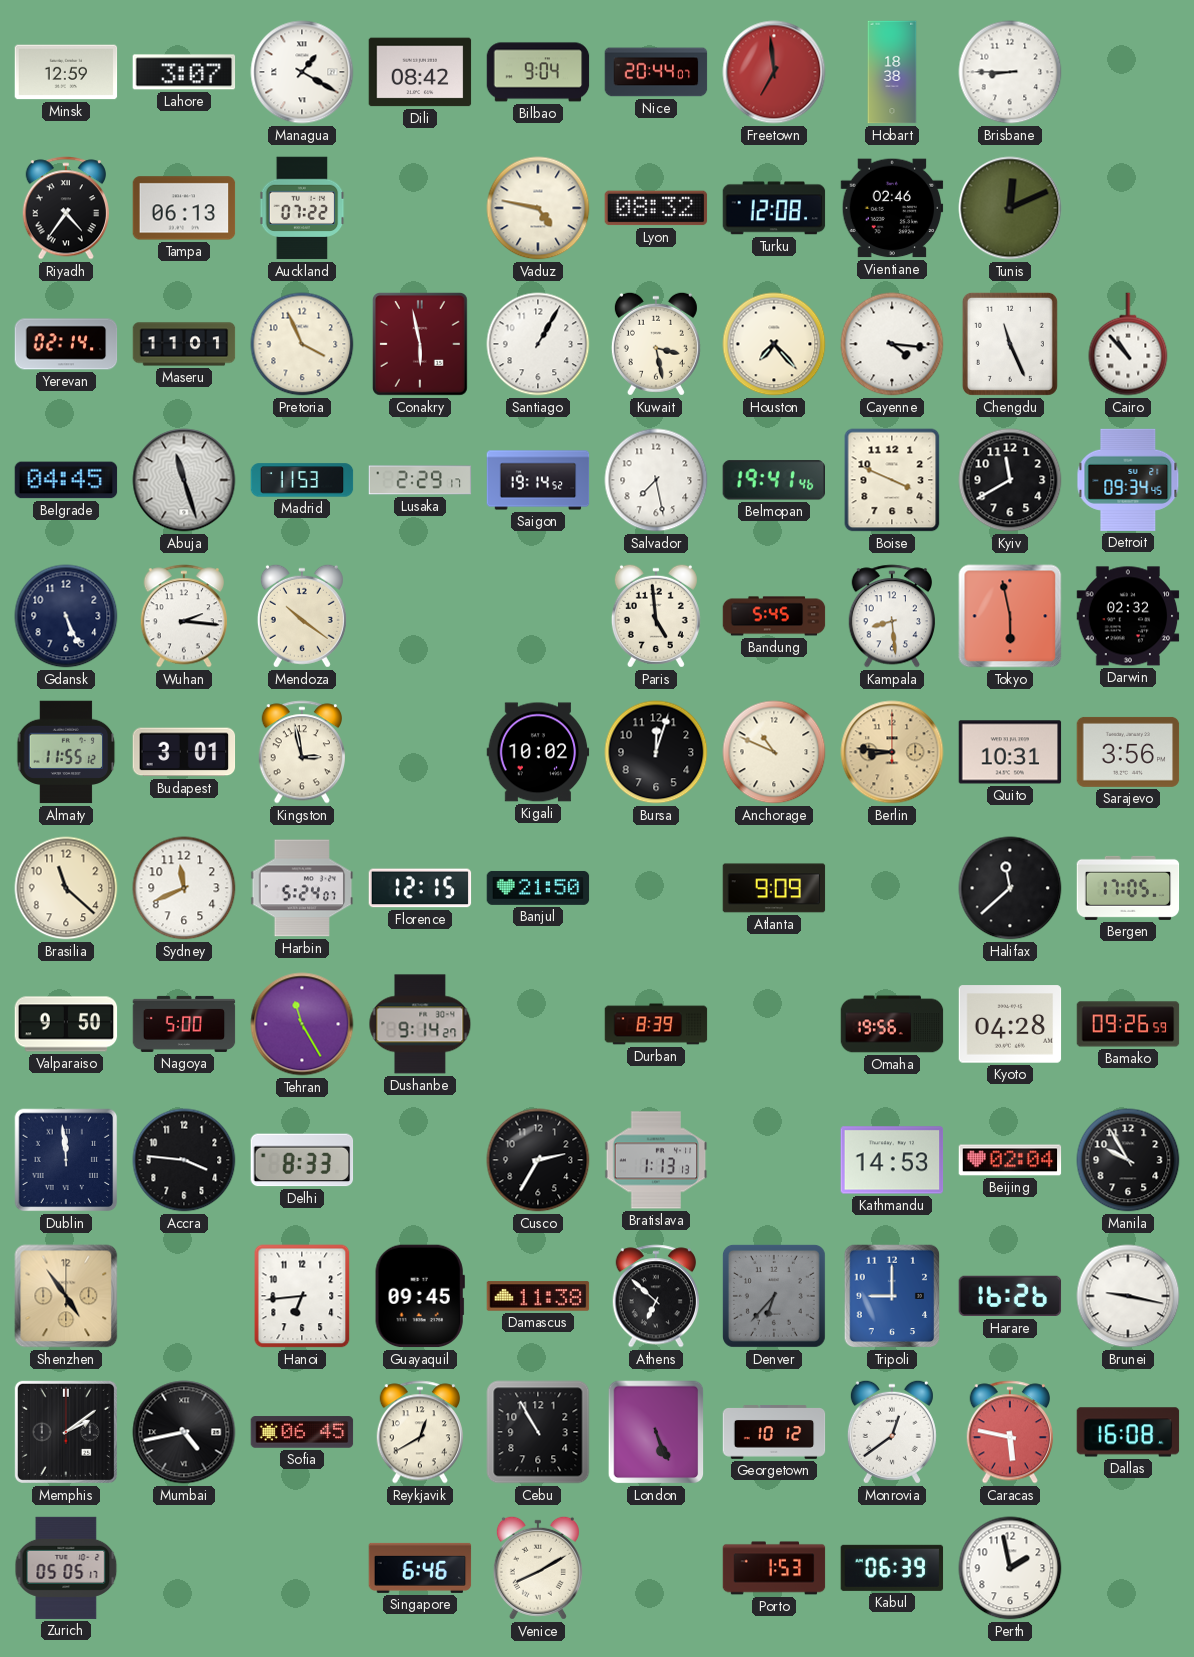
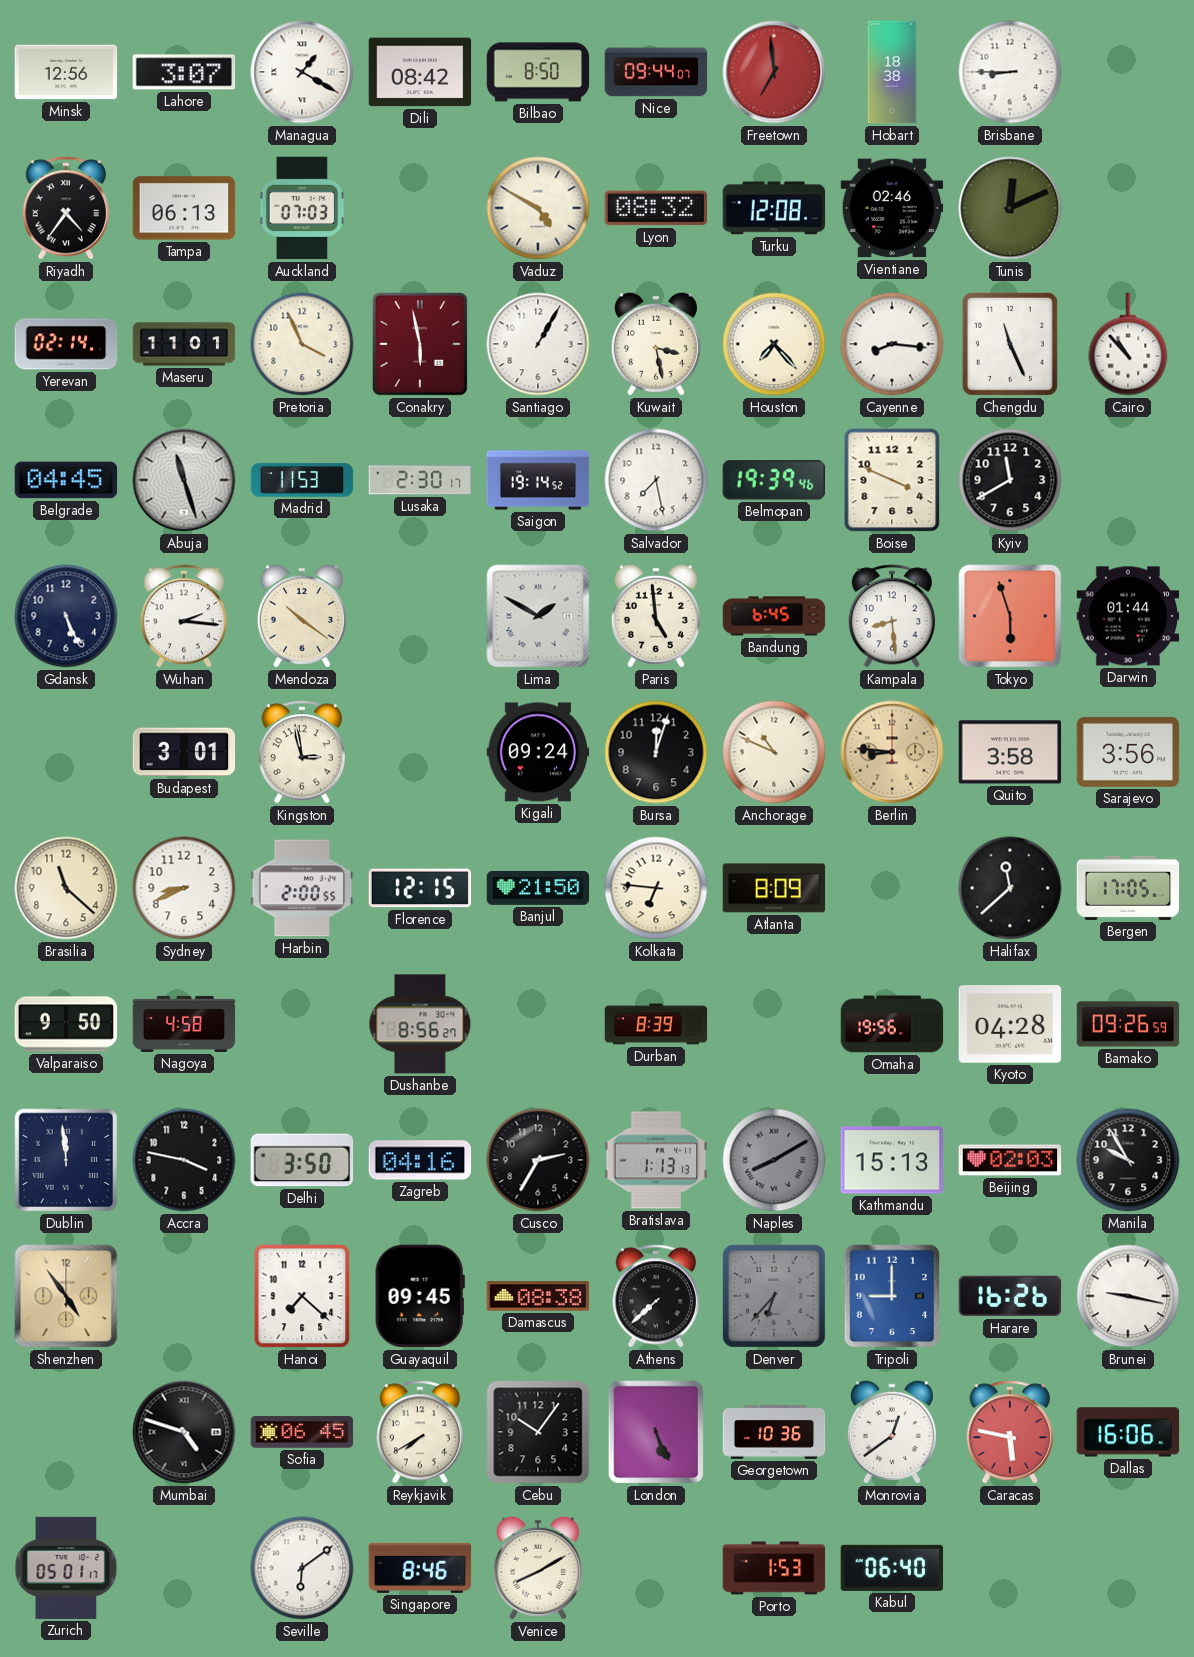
Minsk: 12:59 -> 12:56 (66, 72)
Bilbao: 9:04 -> 8:50 (538, 72)
Nice: 20:44 -> 09:44 (656, 72)
Auckland: 07:22 -> 07:03 (302, 208)
Vaduz: 4:47 -> 4:50 (538, 208)
Cayenne: 4:16 -> 8:16 (892, 344)
Lusaka: 2:29 -> 2:30 (420, 480)
Belmopan: 19:41 -> 19:39 (773, 480)
Detroit: 09:34 -> none (1128, 480)
Lima: none -> 1:50 (538, 616)
Bandung: 5:45 -> 6:45 (774, 616)
Tokyo: 5:58 -> 5:57 (1010, 616)
Darwin: 02:32 -> 01:44 (1128, 616)
Almaty: 11:55 -> none (66, 752)
Kigali: 10:02 -> 09:24 (538, 752)
Quito: 10:31 -> 3:58 (1010, 752)
Sydney: 11:41 -> 8:41 (184, 888)
Harbin: 5:24 -> 2:00 (302, 888)
Kolkata: none -> 6:46 (656, 888)
Atlanta: 9:09 -> 8:09 (774, 888)
Nagoya: 5:00 -> 4:58 (184, 1024)
Tehran: 11:25 -> none (302, 1024)
Dushanbe: 9:14 -> 8:56 (420, 1024)
Accra: 3:46 -> 3:47 (184, 1160)
Delhi: 8:33 -> 3:50 (302, 1160)
Zagreb: none -> 04:16 (420, 1160)
Naples: none -> 8:10 (774, 1160)
Kathmandu: 14:53 -> 15:13 (892, 1160)
Beijing: 02:04 -> 02:03 (1010, 1160)
Hanoi: 6:44 -> 7:22 (302, 1296)
Damascus: 11:38 -> 08:38 (538, 1296)
Athens: 6:52 -> 7:38 (655, 1296)
Memphis: 2:09 -> none (66, 1432)
Mumbai: 4:43 -> 4:48 (184, 1432)
Reykjavik: 12:40 -> 7:40 (419, 1432)
Cebu: 10:55 -> 10:06 (538, 1432)
Georgetown: 10:12 -> 10:36 (774, 1432)
Dallas: 16:08 -> 16:06 (1128, 1432)
Zurich: 05:05 -> 05:01 (66, 1568)
Seville: none -> 6:09 (302, 1568)
Singapore: 6:46 -> 8:46 (420, 1568)
Kabul: 06:39 -> 06:40 (892, 1568)
Perth: 1:58 -> none (1010, 1568)
